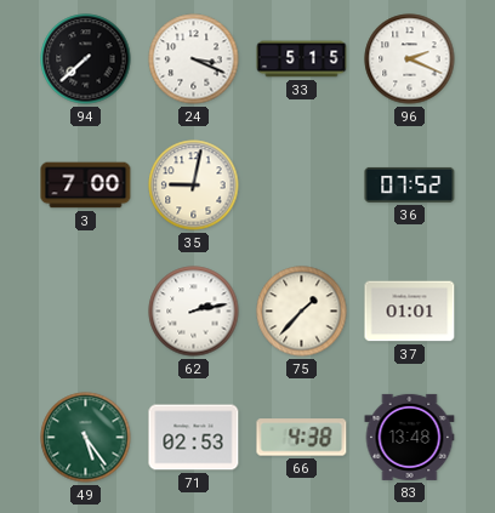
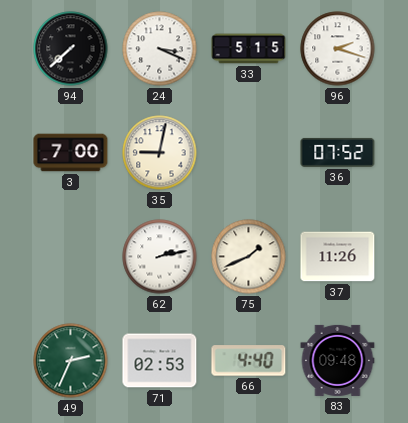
96: 2:19 -> 2:18 (338, 49)
75: 1:37 -> 1:41 (249, 257)
37: 01:01 -> 11:26 (338, 257)
49: 5:24 -> 2:34 (71, 361)
66: 4:38 -> 4:40 (249, 361)
83: 13:48 -> 09:48 (338, 360)
